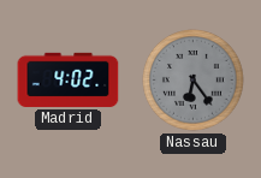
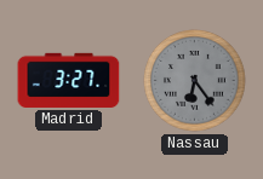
Madrid: 4:02 -> 3:27 (69, 80)
